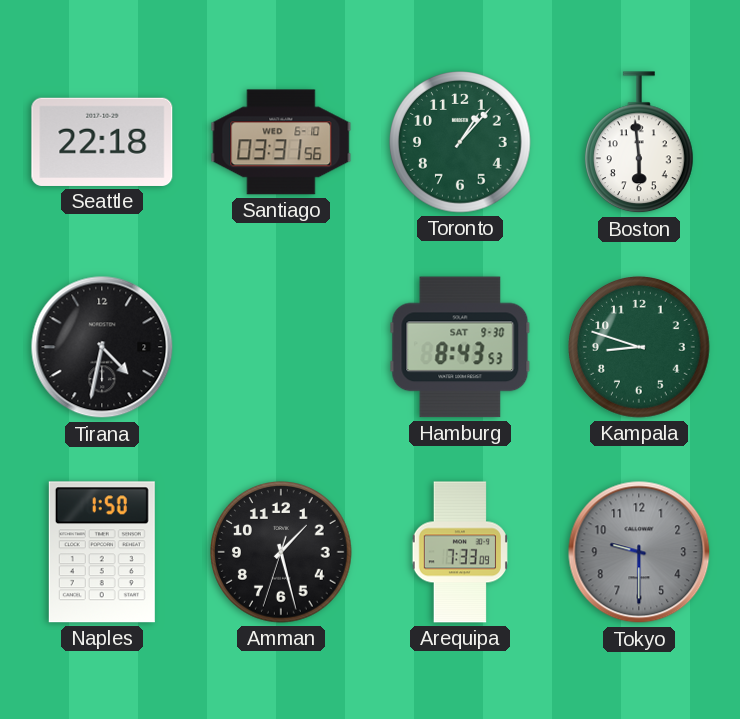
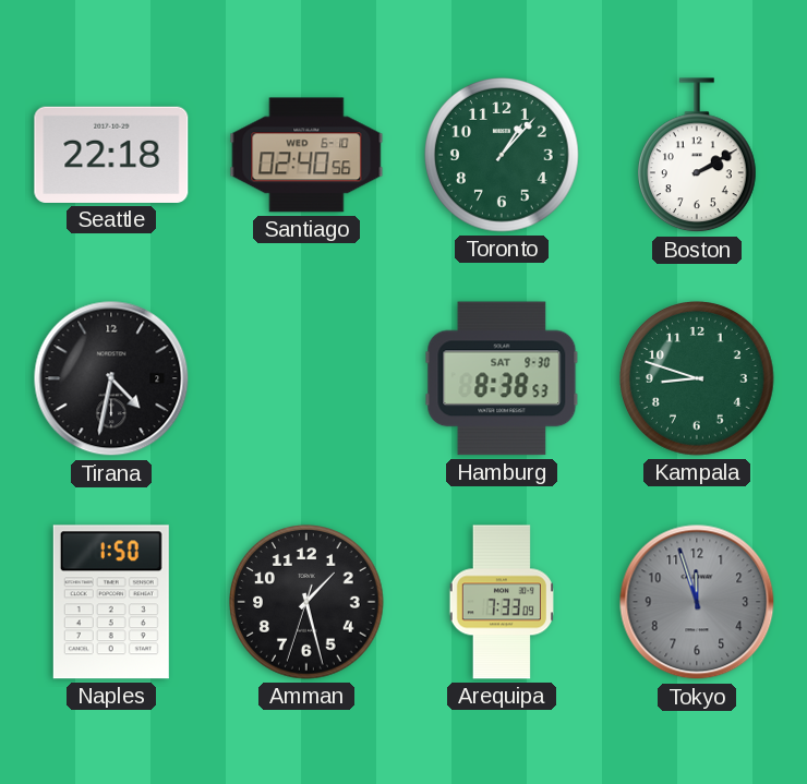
Santiago: 03:31 -> 02:40 (306, 155)
Boston: 5:59 -> 2:10 (697, 156)
Hamburg: 8:43 -> 8:38 (502, 378)
Tokyo: 9:30 -> 11:57 (697, 602)
